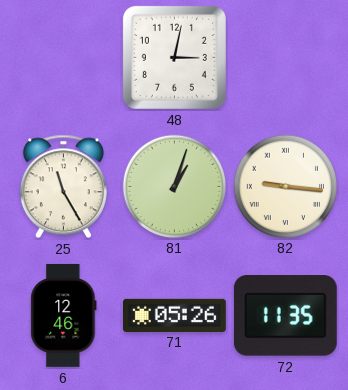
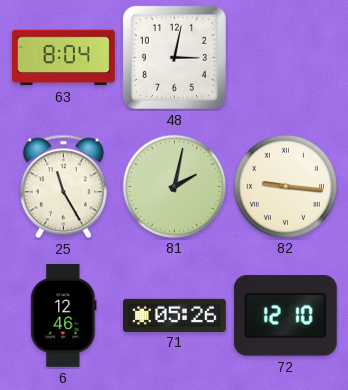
63: none -> 8:04 (64, 58)
81: 1:03 -> 2:02 (174, 186)
72: 11:35 -> 12:10 (285, 316)
